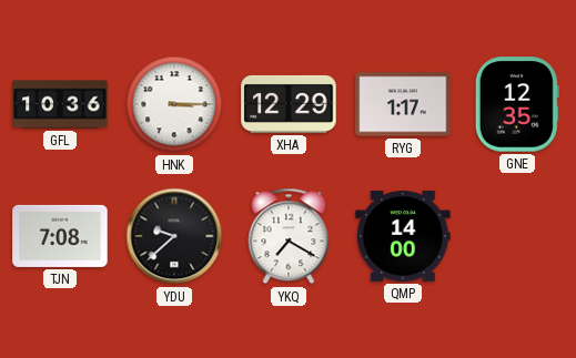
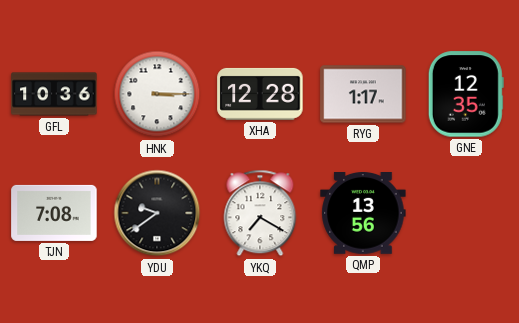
XHA: 12:29 -> 12:28 (260, 94)
YDU: 9:38 -> 9:39 (157, 213)
QMP: 14:00 -> 13:56 (363, 214)
